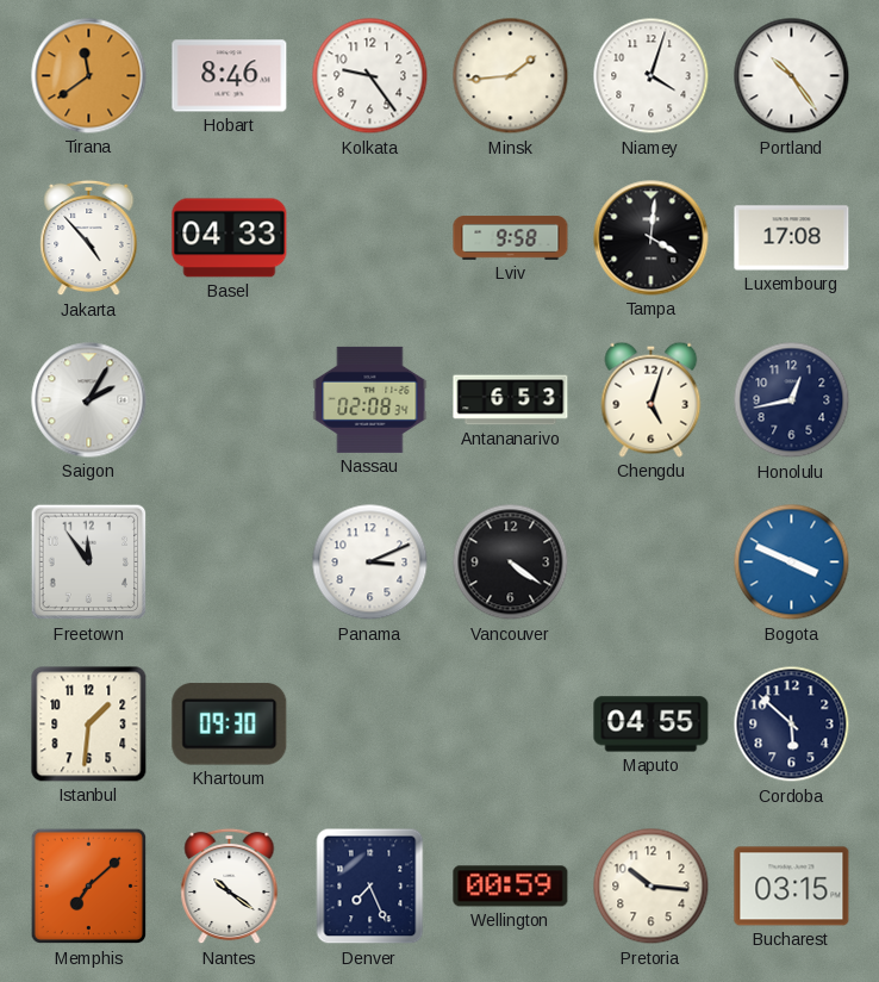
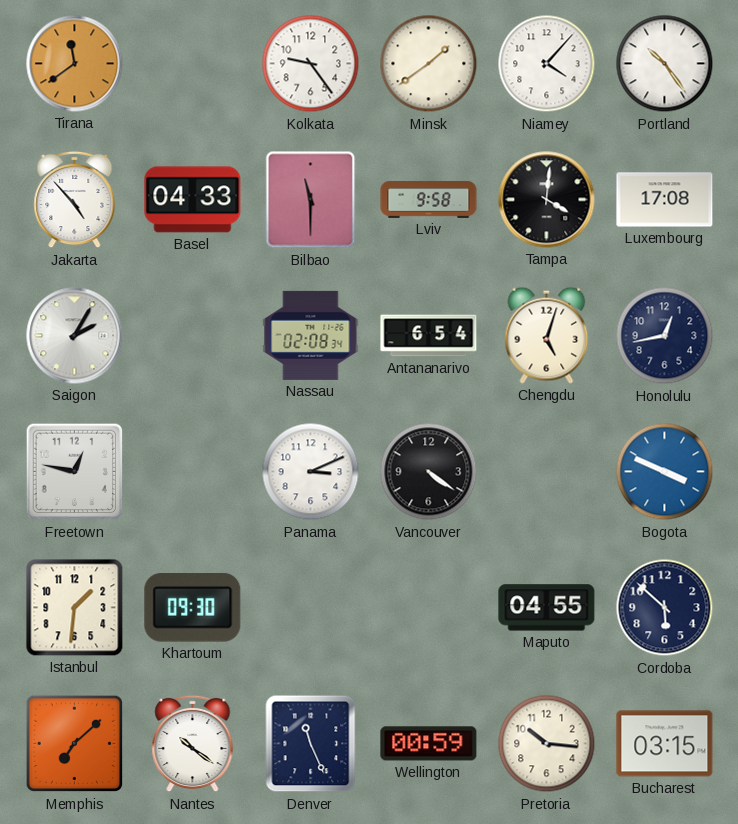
Hobart: 8:46 -> none (230, 76)
Minsk: 1:44 -> 1:39 (429, 64)
Niamey: 4:03 -> 4:07 (547, 64)
Bilbao: none -> 11:30 (311, 200)
Antananarivo: 6:53 -> 6:54 (429, 336)
Freetown: 11:54 -> 12:47 (75, 472)
Denver: 7:26 -> 11:26 (311, 744)
